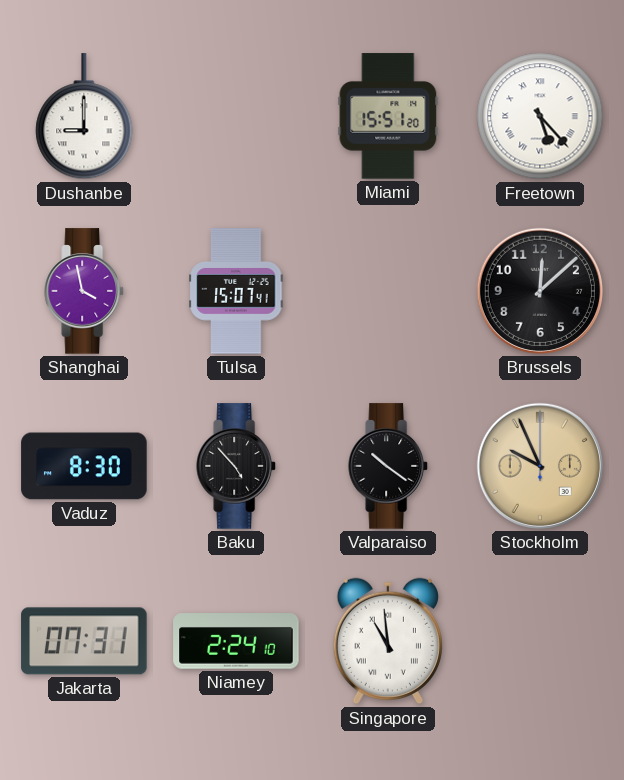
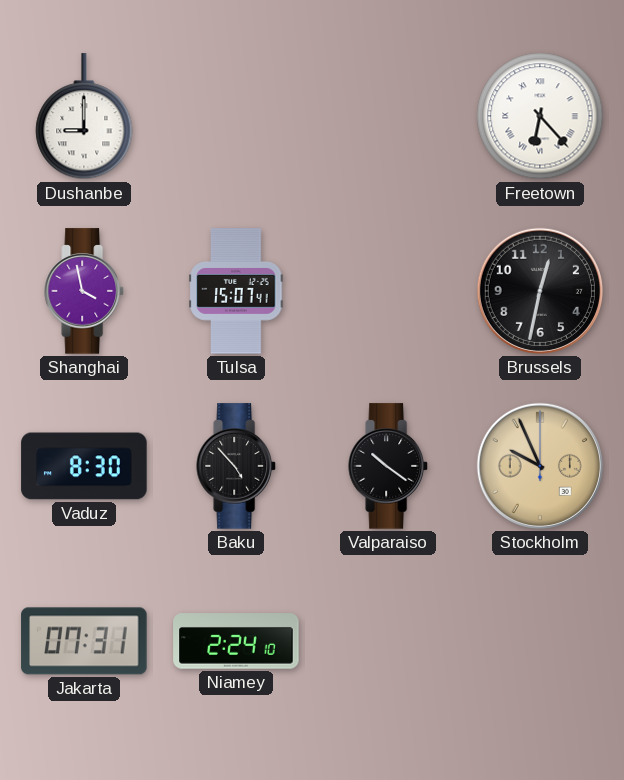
Miami: 15:51 -> none (388, 116)
Freetown: 5:23 -> 6:23 (540, 116)
Brussels: 12:08 -> 12:32 (540, 291)
Singapore: 10:59 -> none (388, 641)
